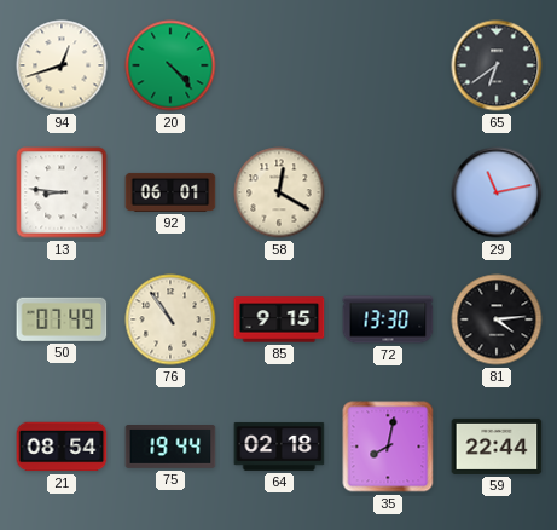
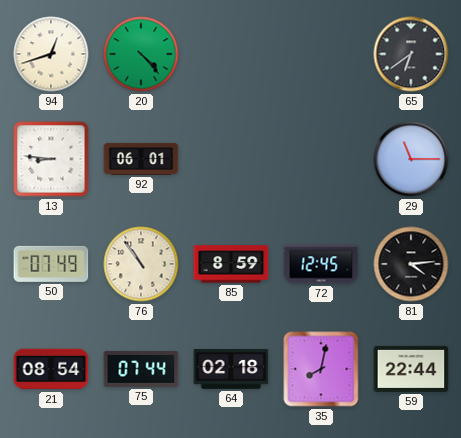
58: 12:20 -> none (279, 192)
29: 11:13 -> 11:15 (411, 159)
85: 9:15 -> 8:59 (231, 264)
72: 13:30 -> 12:45 (321, 264)
75: 19:44 -> 07:44 (141, 370)
